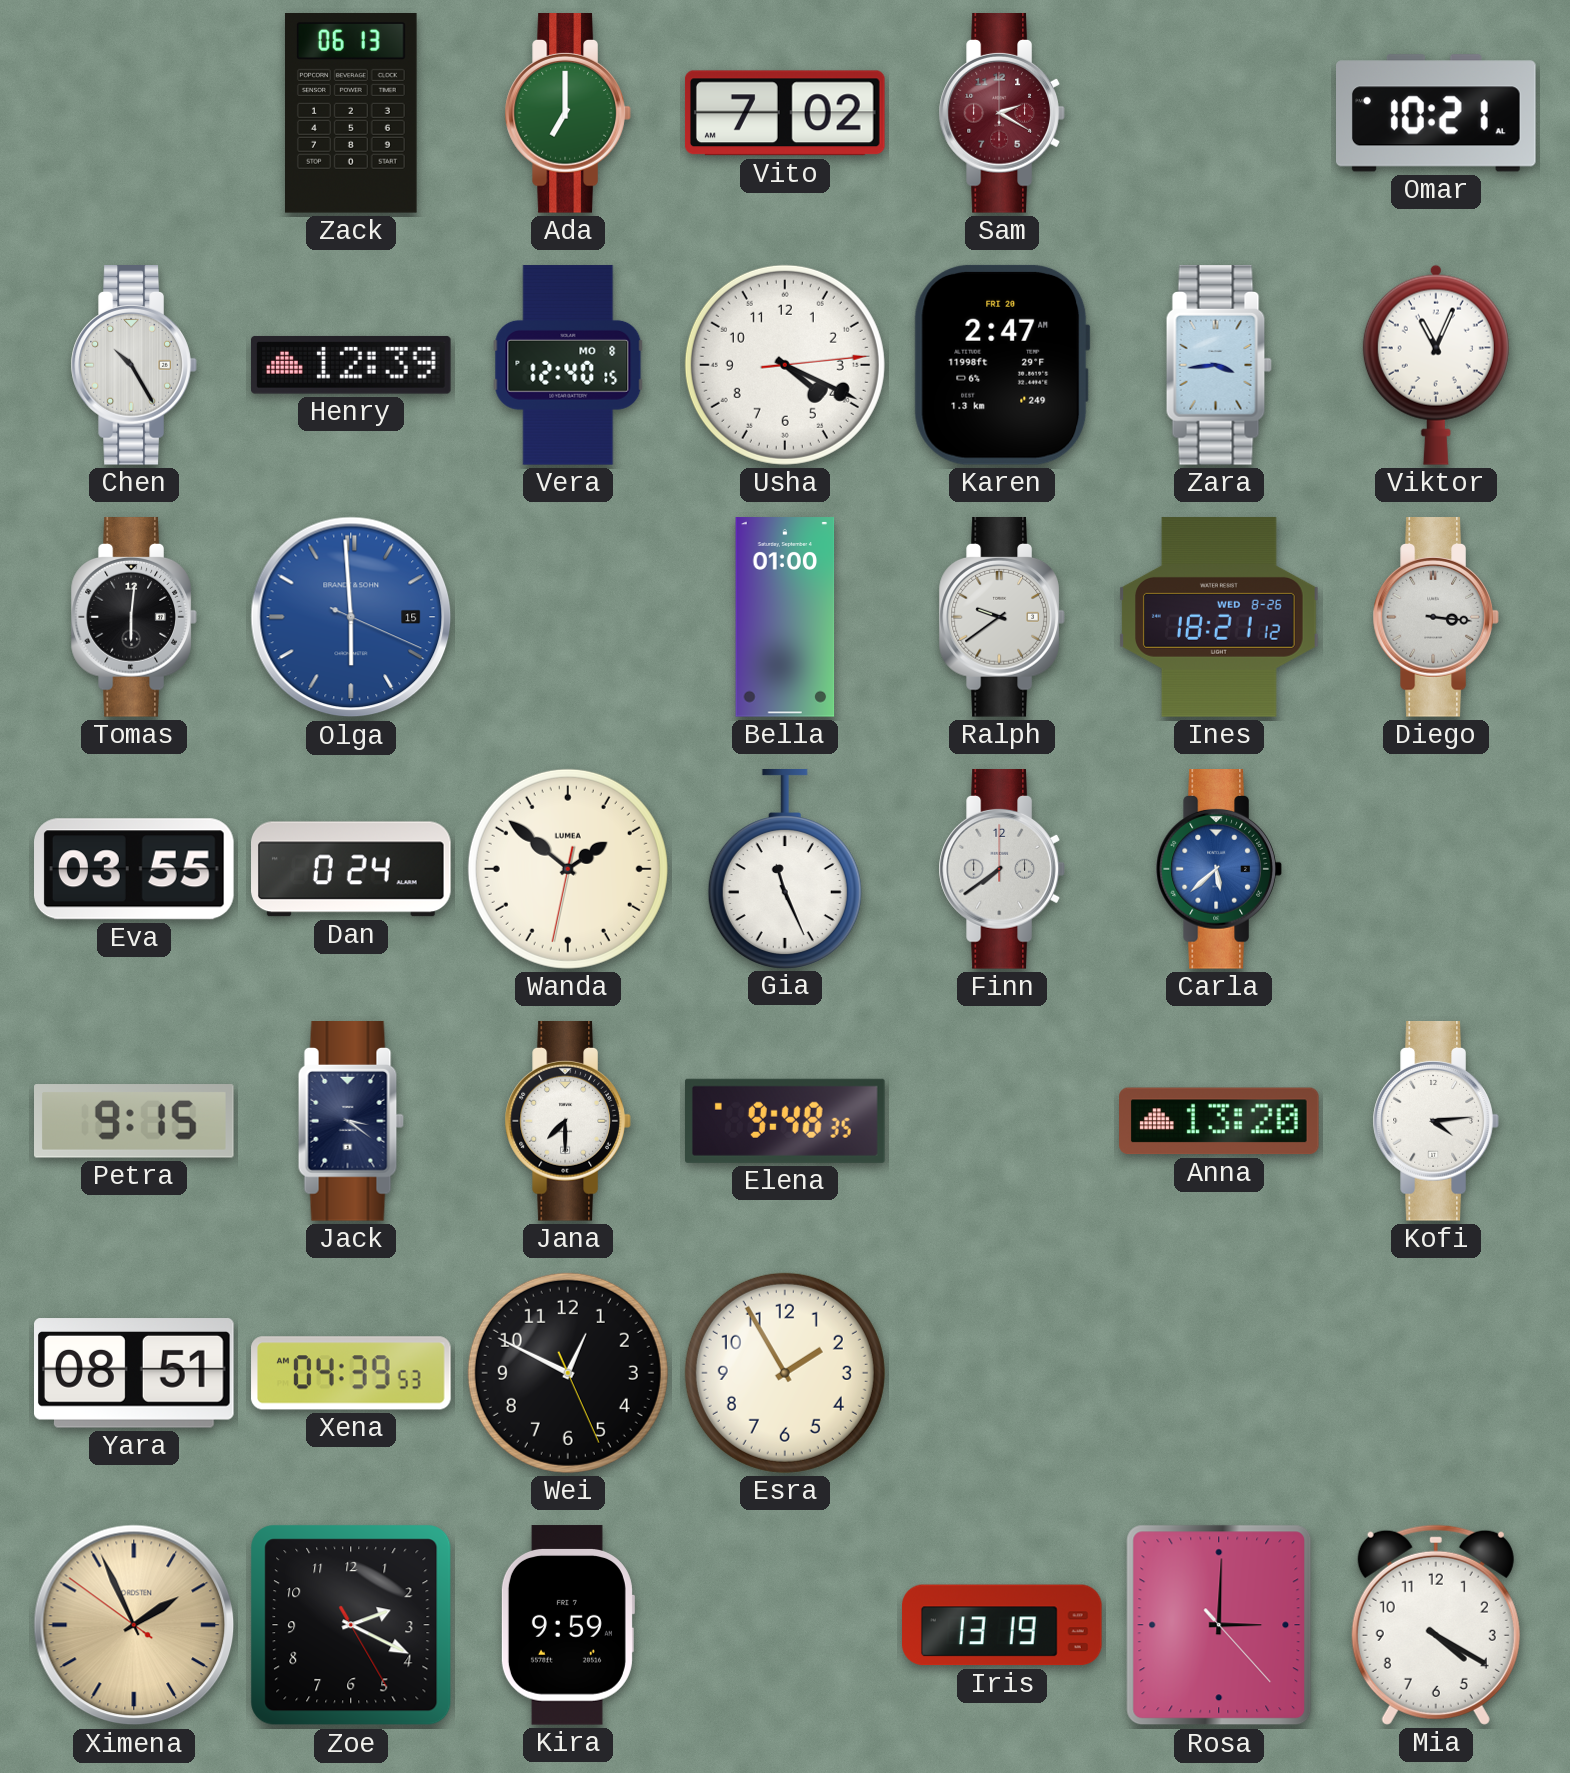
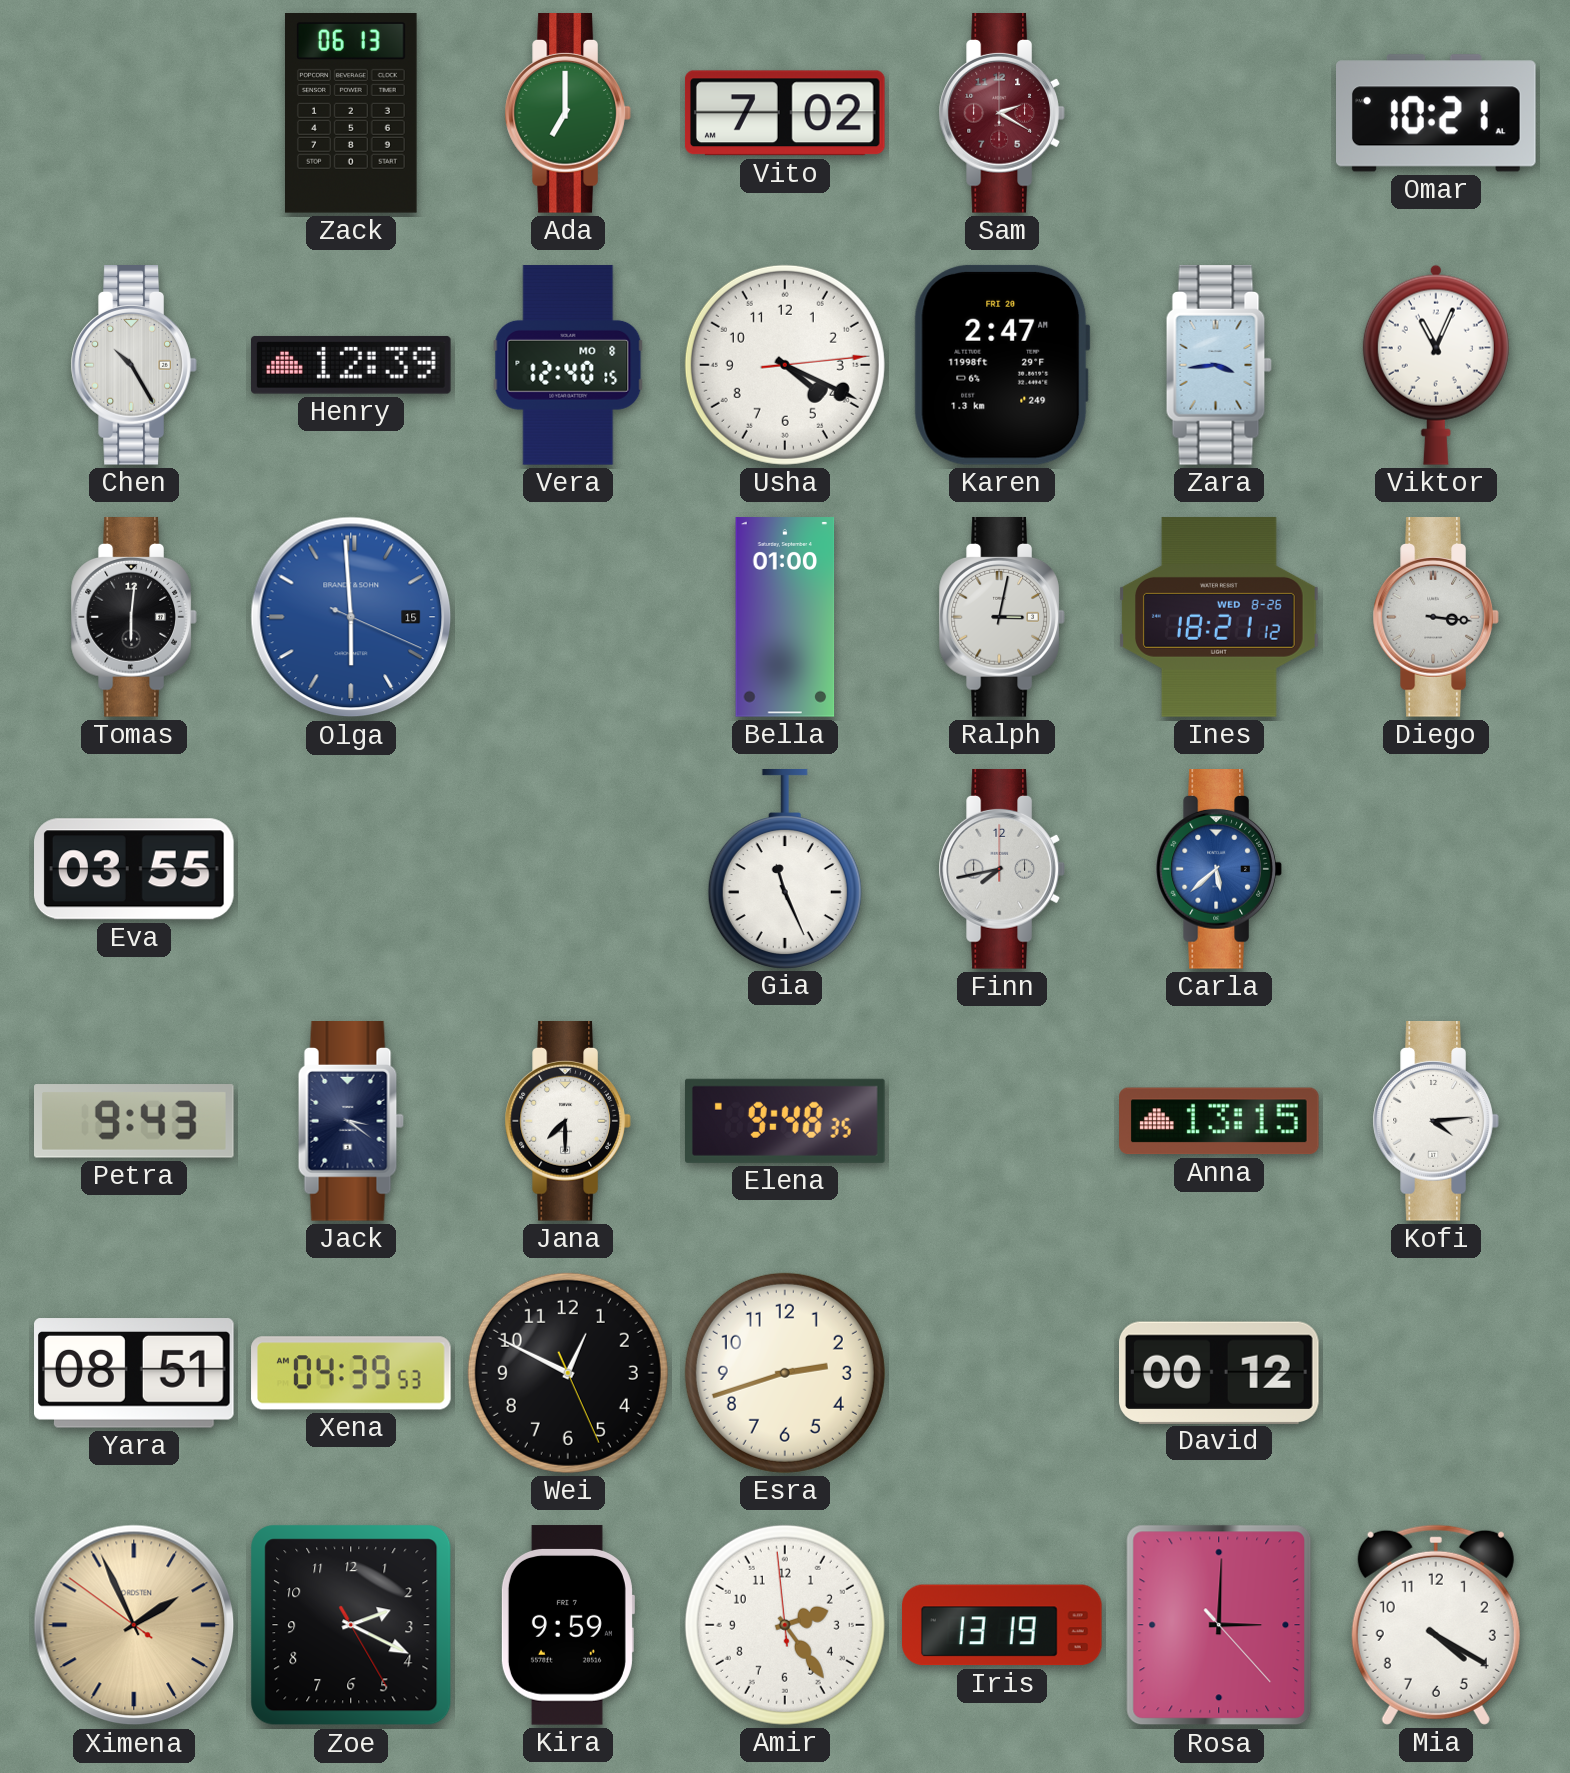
Ralph: 9:39 -> 3:02 (1002, 618)
Dan: 0:24 -> none (352, 869)
Wanda: 1:51 -> none (568, 869)
Finn: 7:39 -> 7:43 (1002, 870)
Petra: 9:15 -> 9:43 (135, 1121)
Anna: 13:20 -> 13:15 (1220, 1121)
Esra: 1:55 -> 2:42 (785, 1373)
David: none -> 00:12 (1220, 1372)
Amir: none -> 2:23 (785, 1625)
